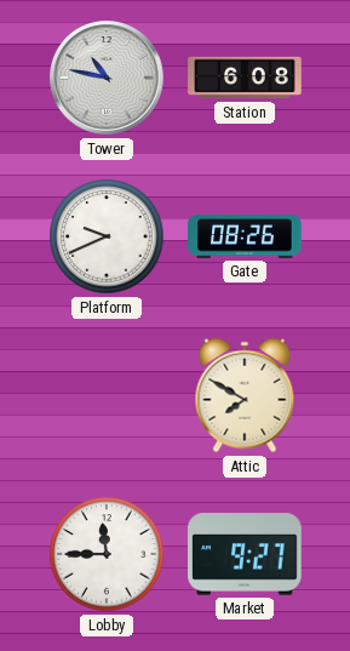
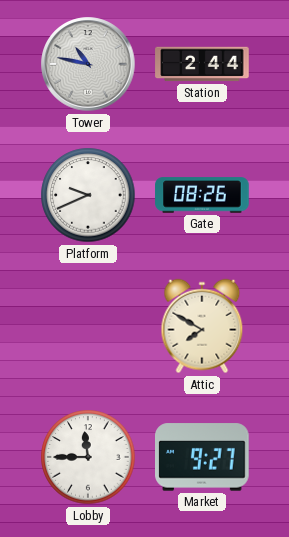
Station: 6:08 -> 2:44 (202, 64)
